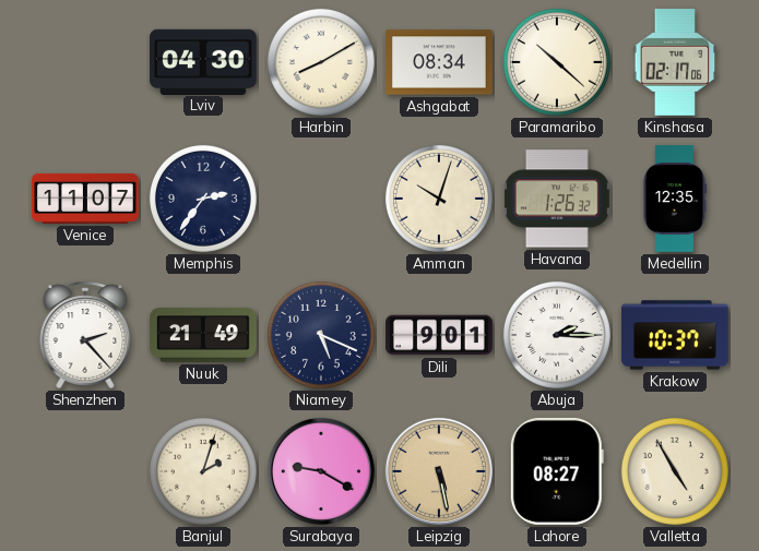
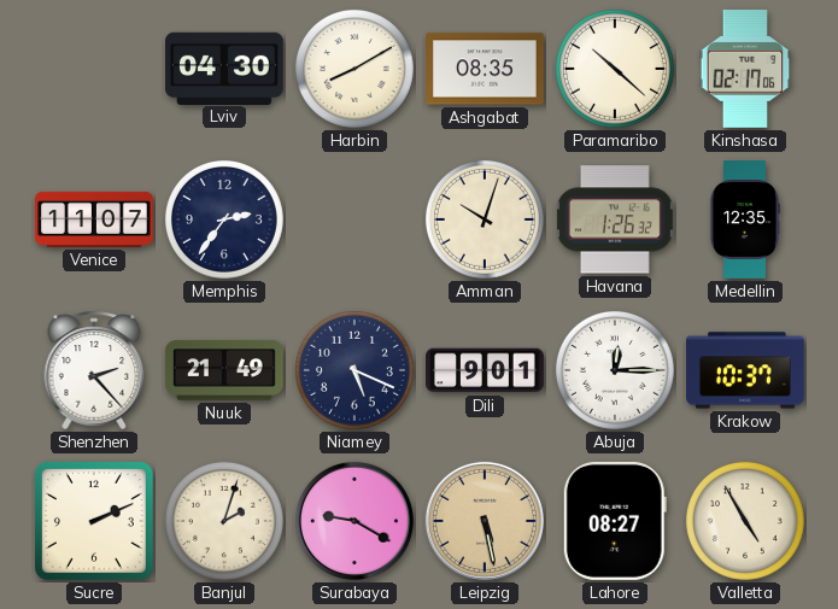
Ashgabat: 08:34 -> 08:35 (486, 69)
Abuja: 2:15 -> 12:15 (615, 370)
Sucre: none -> 2:11 (95, 522)
